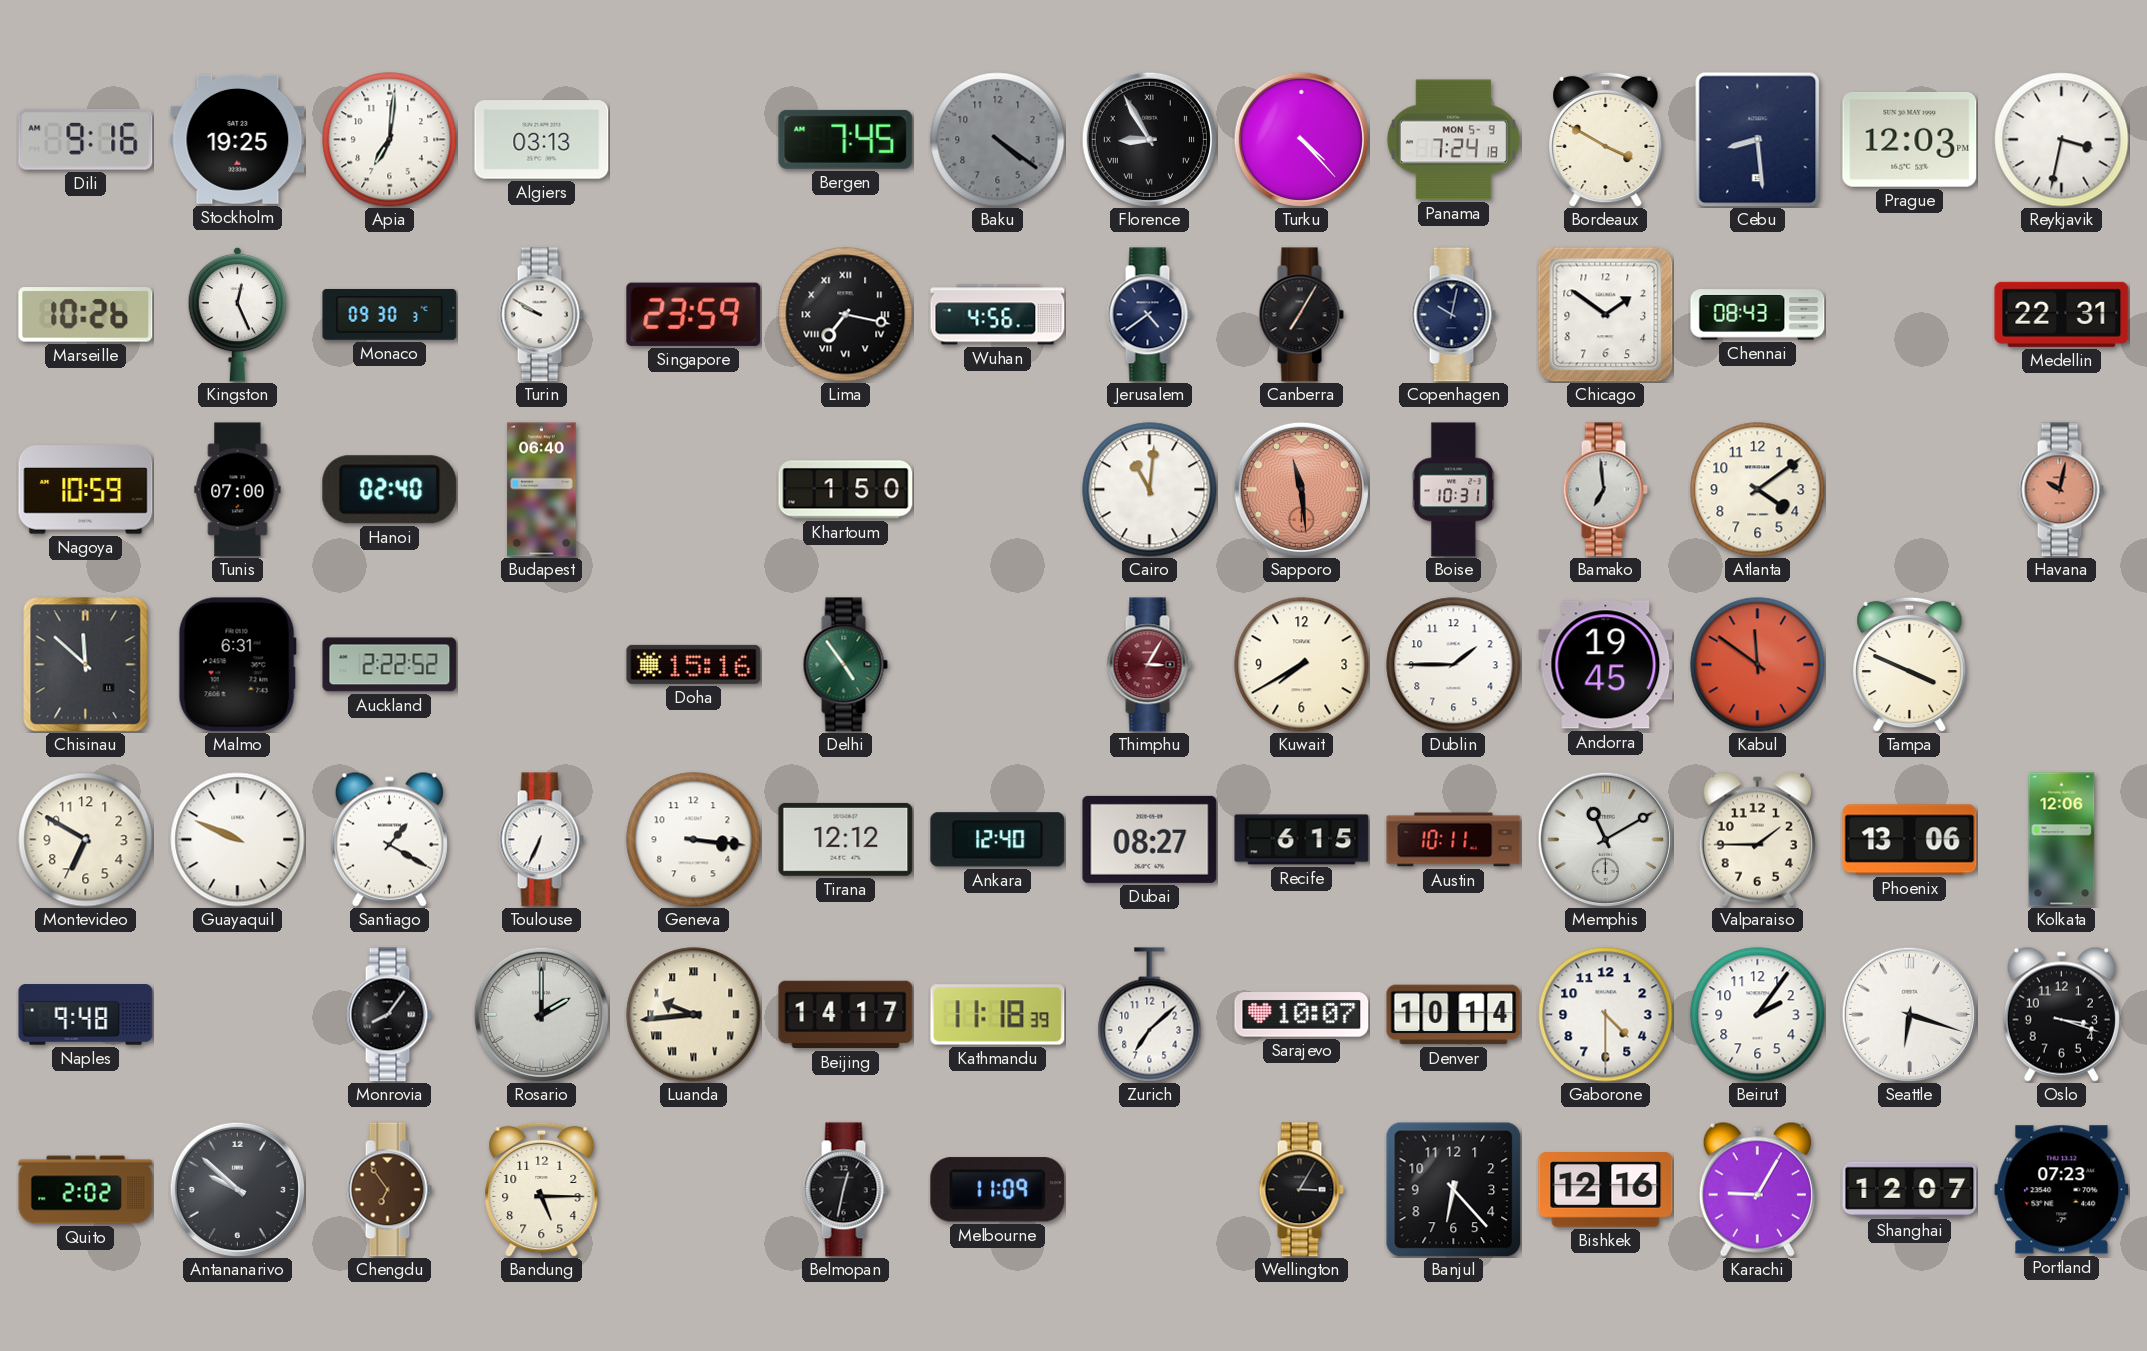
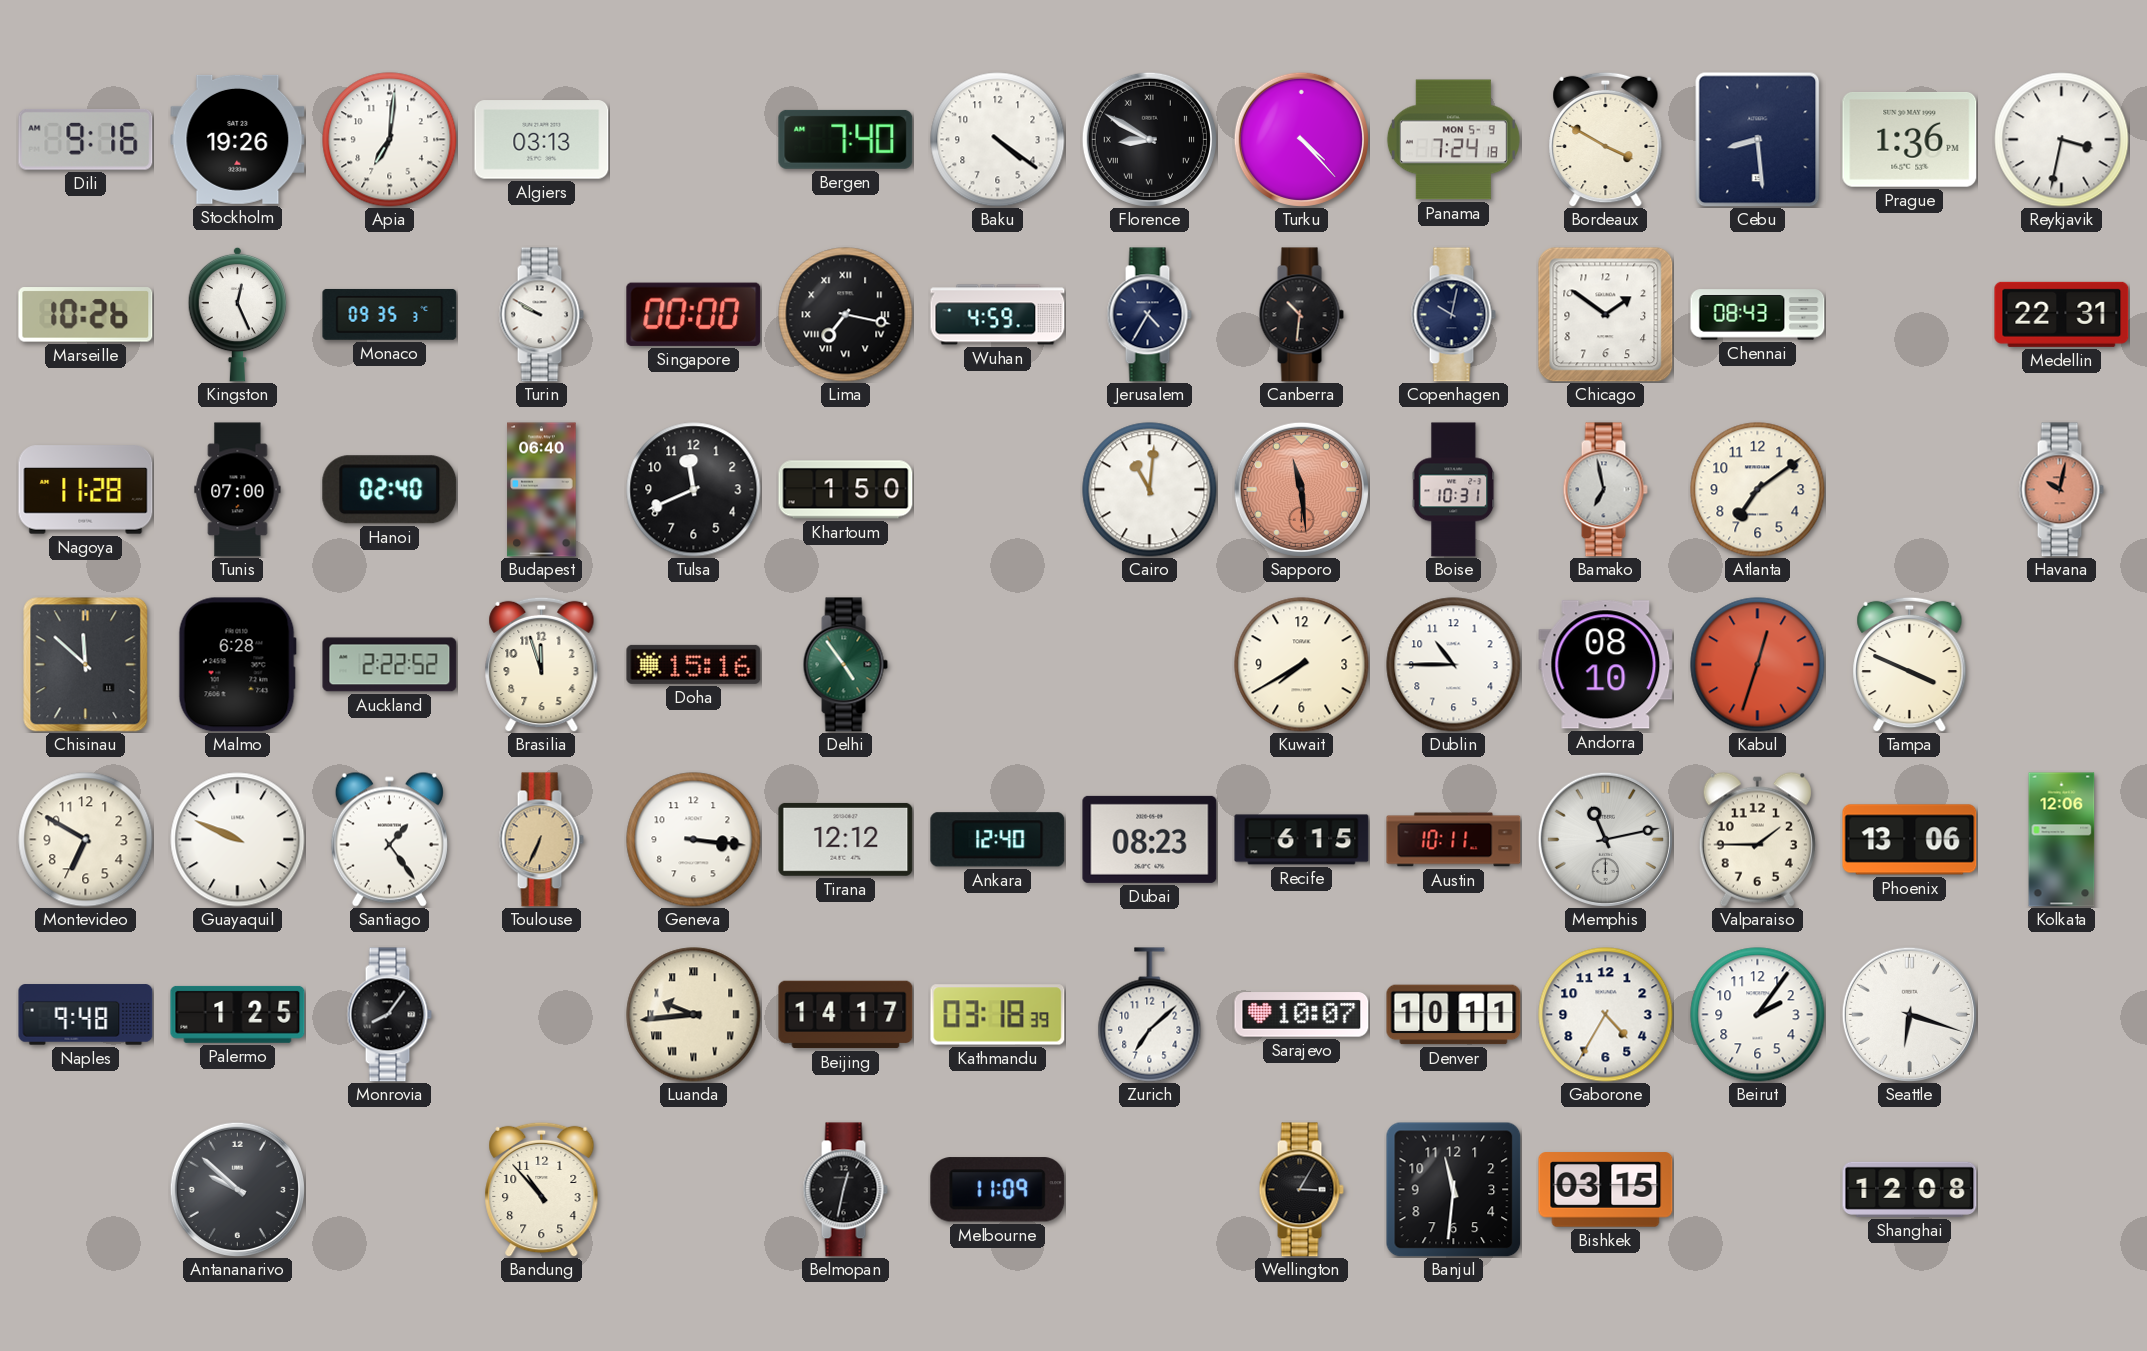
Stockholm: 19:25 -> 19:26 (238, 139)
Bergen: 7:45 -> 7:40 (846, 139)
Baku dial: grey -> white (998, 140)
Florence: 8:55 -> 8:50 (1149, 139)
Prague: 12:03 -> 1:36 (1910, 139)
Monaco: 09:30 -> 09:35 (390, 315)
Singapore: 23:59 -> 00:00 (694, 314)
Wuhan: 4:56 -> 4:59 (998, 315)
Jerusalem: 4:39 -> 4:35 (1149, 315)
Canberra: 7:05 -> 10:31 (1301, 315)
Nagoya: 10:59 -> 11:28 (86, 490)
Tulsa: none -> 11:41 (694, 490)
Bamako: 6:59 -> 6:58 (1605, 490)
Atlanta: 4:09 -> 7:09 (1758, 490)
Malmo: 6:31 -> 6:28 (237, 665)
Brasilia: none -> 11:57 (542, 664)
Thimphu: 3:05 -> none (1149, 665)
Dublin: 1:45 -> 10:45 (1454, 665)
Andorra: 19:45 -> 08:10 (1606, 665)
Kabul: 11:51 -> 12:33 (1758, 665)
Santiago: 1:20 -> 1:24 (389, 839)
Toulouse dial: white -> champagne (541, 840)
Dubai: 08:27 -> 08:23 (1150, 839)
Memphis: 11:10 -> 11:13 (1605, 839)
Palermo: none -> 1:25 (238, 1014)
Rosario: 2:00 -> none (541, 1014)
Kathmandu: 11:18 -> 03:18 (998, 1015)
Denver: 10:14 -> 10:11 (1454, 1015)
Gaborone: 4:30 -> 4:35 (1606, 1015)
Oslo: 3:18 -> none (2061, 1014)
Quito: 2:02 -> none (86, 1190)
Chengdu: 6:54 -> none (389, 1190)
Bandung: 5:15 -> 10:53 (542, 1189)
Banjul: 6:23 -> 11:31 (1453, 1189)
Bishkek: 12:16 -> 03:15 (1606, 1190)
Karachi: 9:05 -> none (1757, 1189)
Shanghai: 12:07 -> 12:08 (1910, 1189)
Portland: 07:23 -> none (2062, 1190)
